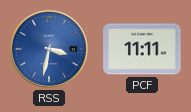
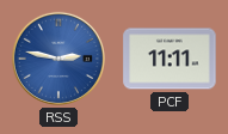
RSS: 3:32 -> 2:47 (58, 59)
